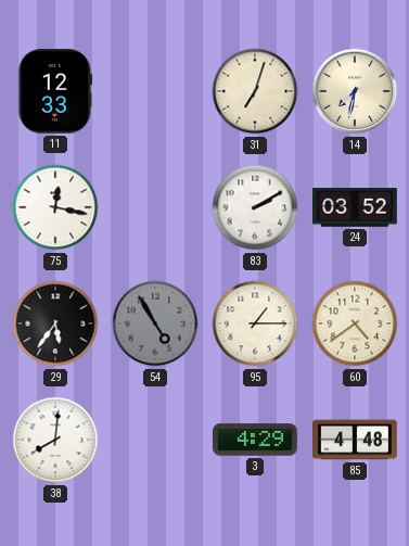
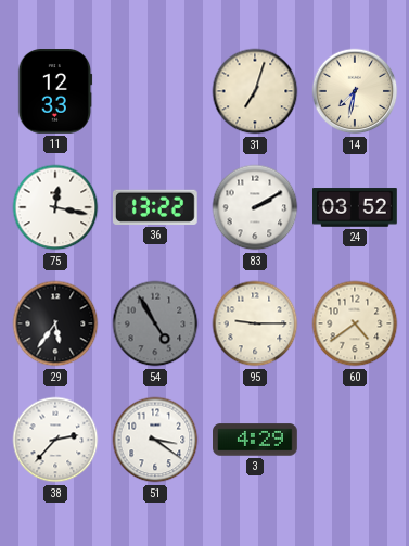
36: none -> 13:22 (155, 207)
95: 1:15 -> 9:15 (255, 323)
38: 8:01 -> 2:37 (55, 440)
51: none -> 3:21 (155, 440)
85: 4:48 -> none (356, 440)
